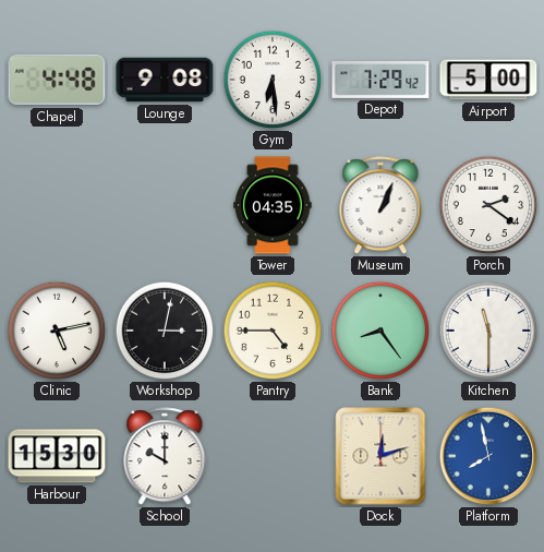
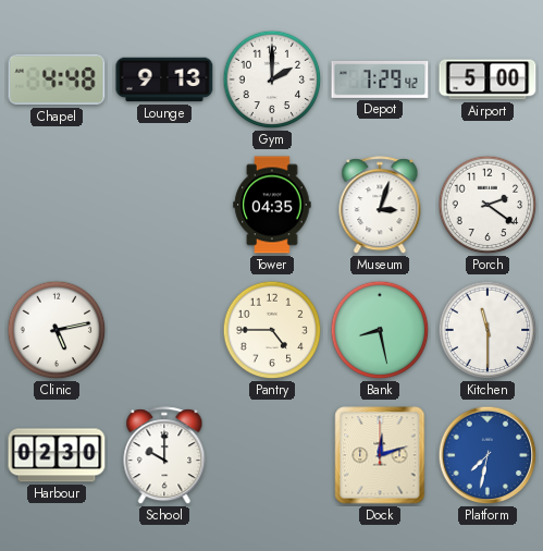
Lounge: 9:08 -> 9:13 (164, 79)
Gym: 6:29 -> 2:00 (272, 79)
Museum: 1:04 -> 3:03 (380, 206)
Workshop: 3:02 -> none (165, 331)
Bank: 8:24 -> 8:28 (380, 330)
Harbour: 15:30 -> 02:30 (57, 455)
Platform: 7:58 -> 7:32 (488, 455)
